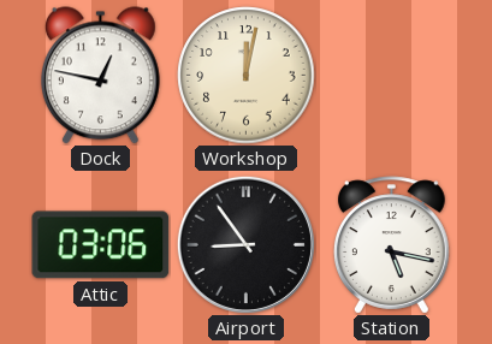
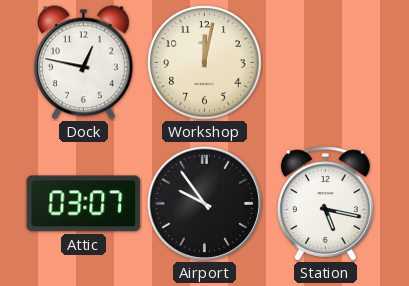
Attic: 03:06 -> 03:07 (84, 204)
Airport: 8:54 -> 9:54 (204, 203)
